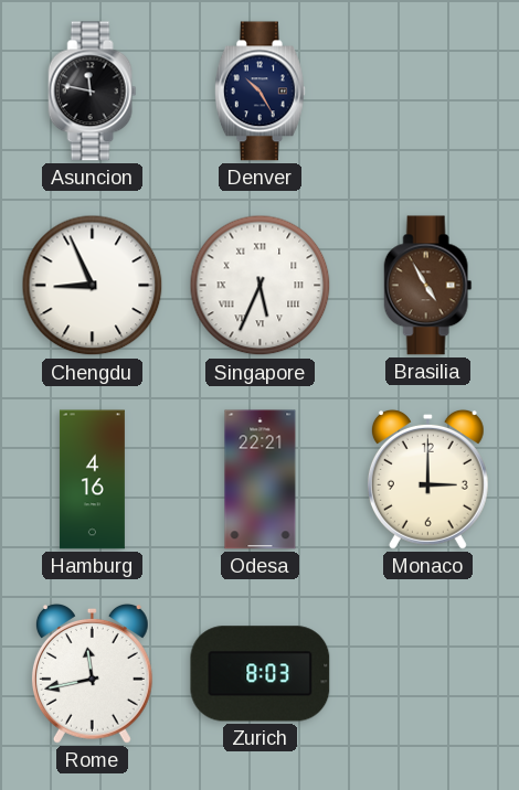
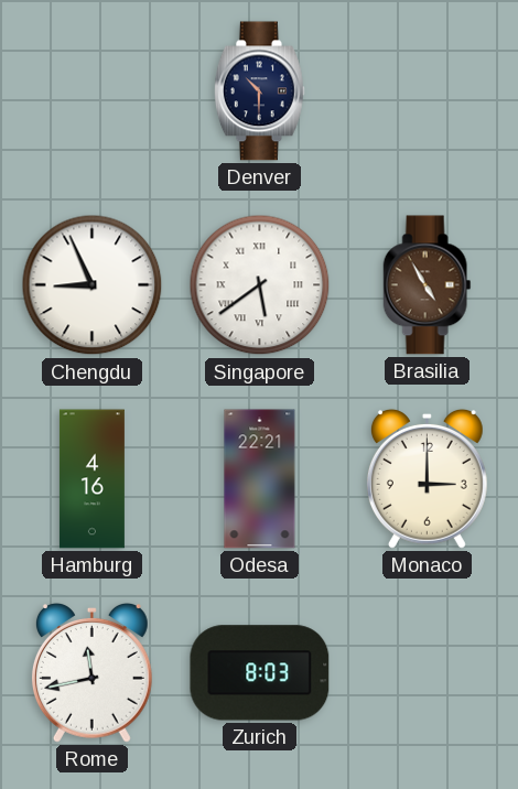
Asuncion: 11:47 -> none (93, 92)
Denver: 10:25 -> 10:30 (259, 91)
Singapore: 5:34 -> 5:39 (260, 285)
